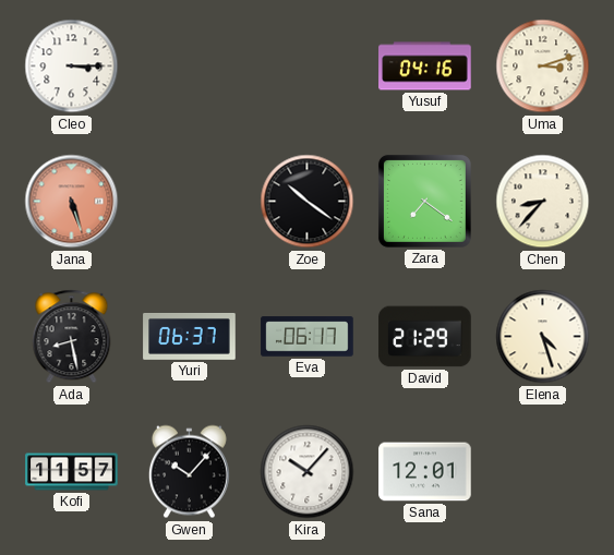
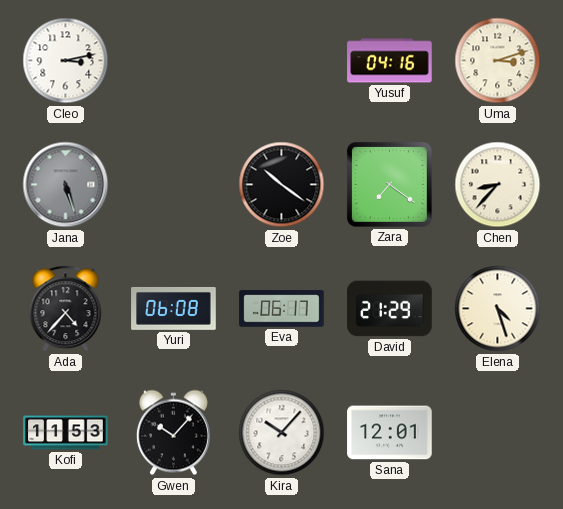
Cleo: 3:15 -> 3:13 (66, 61)
Jana dial: salmon -> grey (66, 185)
Ada: 8:28 -> 4:37 (66, 309)
Yuri: 06:37 -> 06:08 (174, 308)
Kofi: 11:57 -> 11:53 (66, 433)
